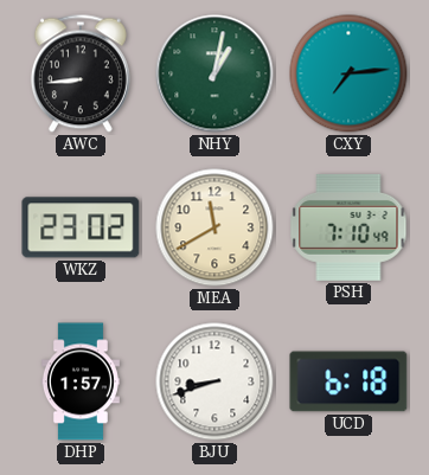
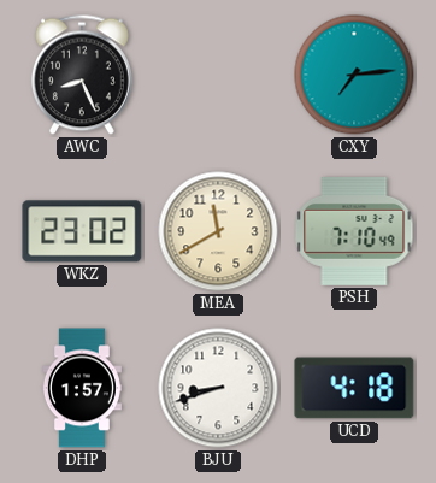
AWC: 8:44 -> 8:26 (82, 75)
NHY: 1:02 -> none (214, 73)
UCD: 6:18 -> 4:18 (354, 388)
